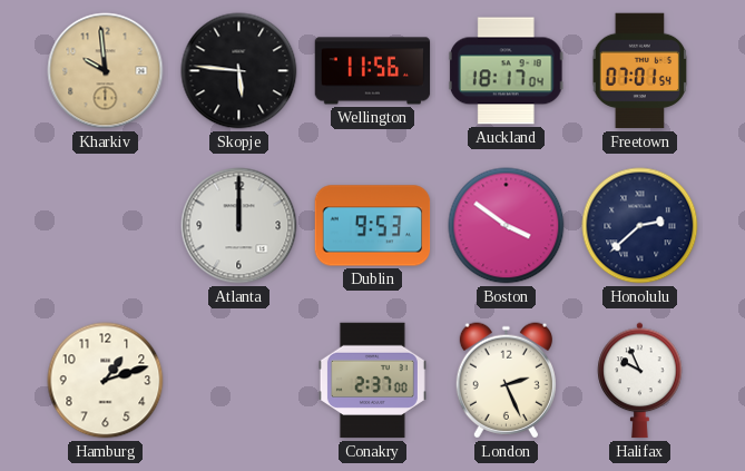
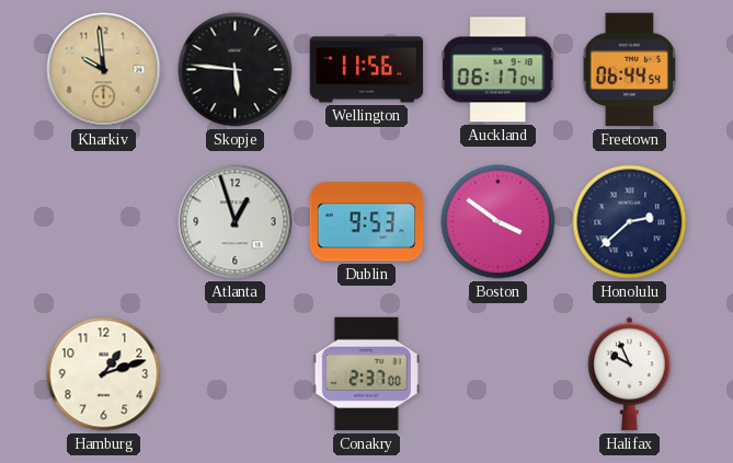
Auckland: 18:17 -> 06:17 (497, 70)
Freetown: 07:01 -> 06:44 (630, 70)
Atlanta: 12:00 -> 12:57 (236, 222)
London: 2:26 -> none (506, 381)
